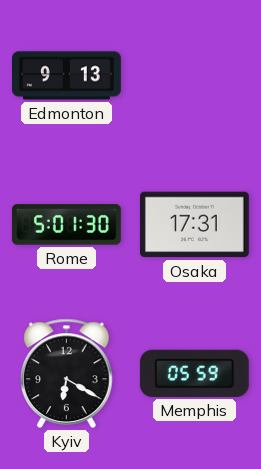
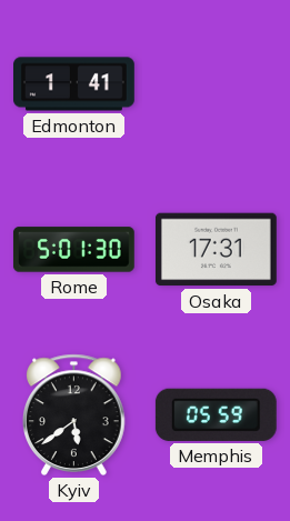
Edmonton: 9:13 -> 1:41 (74, 84)
Kyiv: 6:20 -> 5:39 (74, 414)
